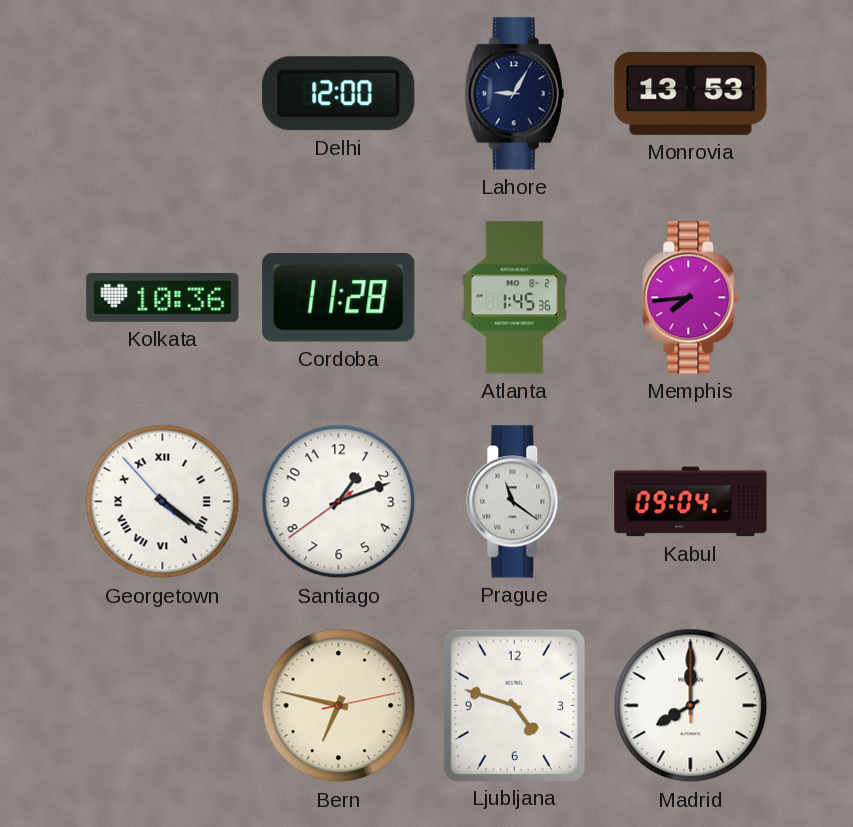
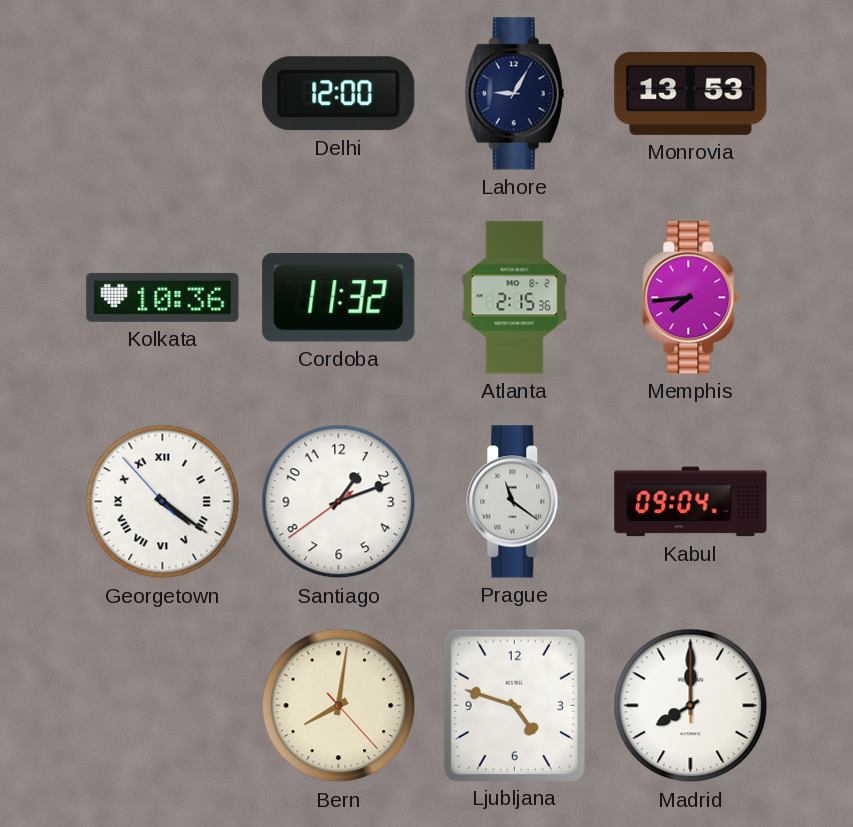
Cordoba: 11:28 -> 11:32 (339, 298)
Atlanta: 1:45 -> 2:15 (515, 298)
Bern: 6:47 -> 8:01 (339, 706)
